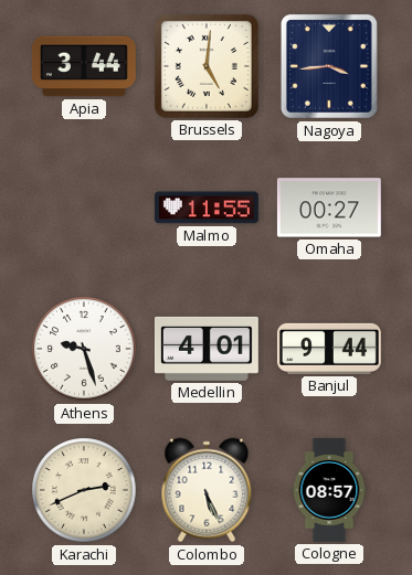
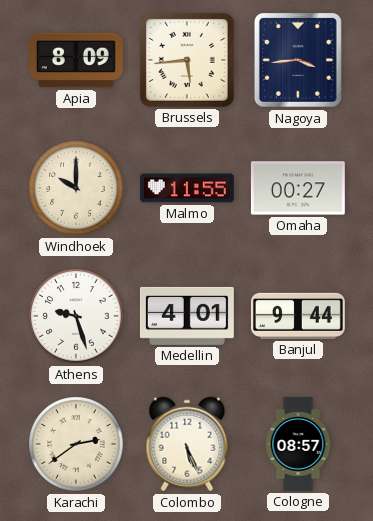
Apia: 3:44 -> 8:09 (76, 60)
Brussels: 5:01 -> 5:44 (187, 60)
Windhoek: none -> 10:00 (76, 188)
Karachi: 2:41 -> 2:39 (76, 444)
